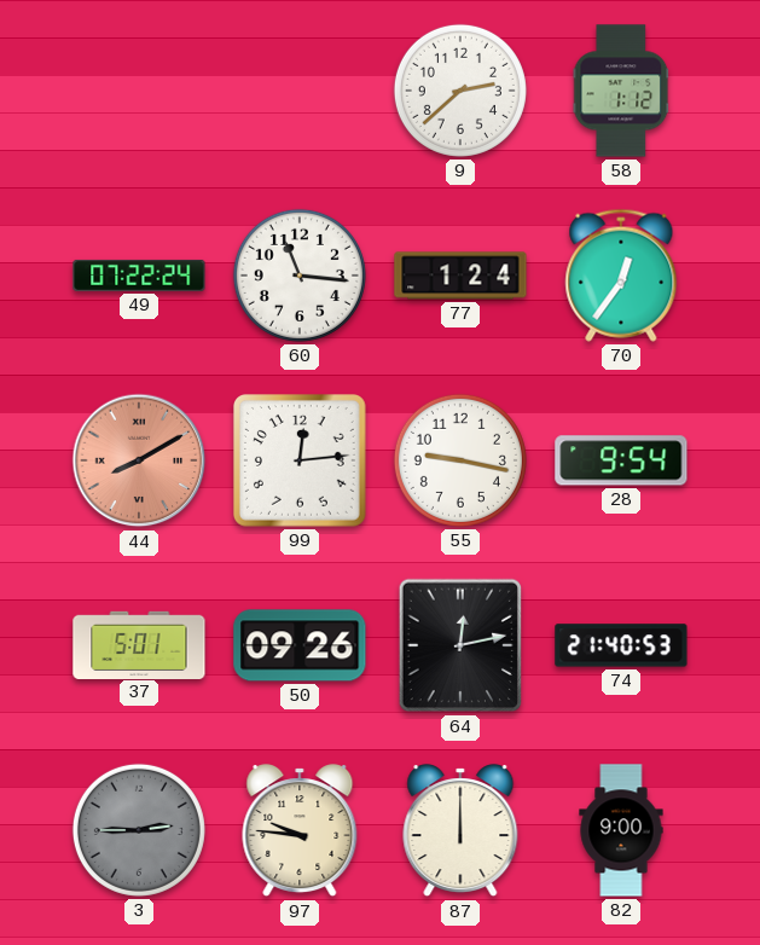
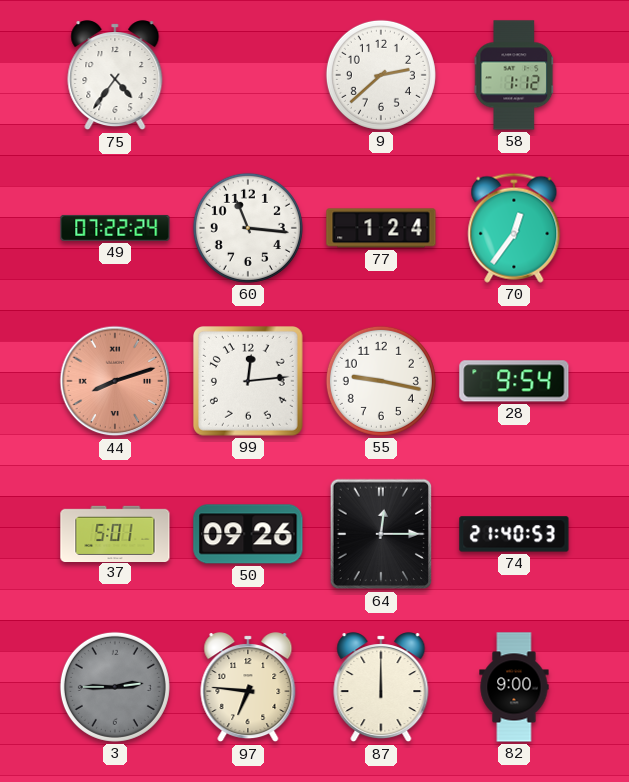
75: none -> 4:36 (115, 76)
44: 8:10 -> 8:12 (115, 381)
64: 12:13 -> 12:15 (381, 534)
97: 9:46 -> 6:46 (248, 688)
